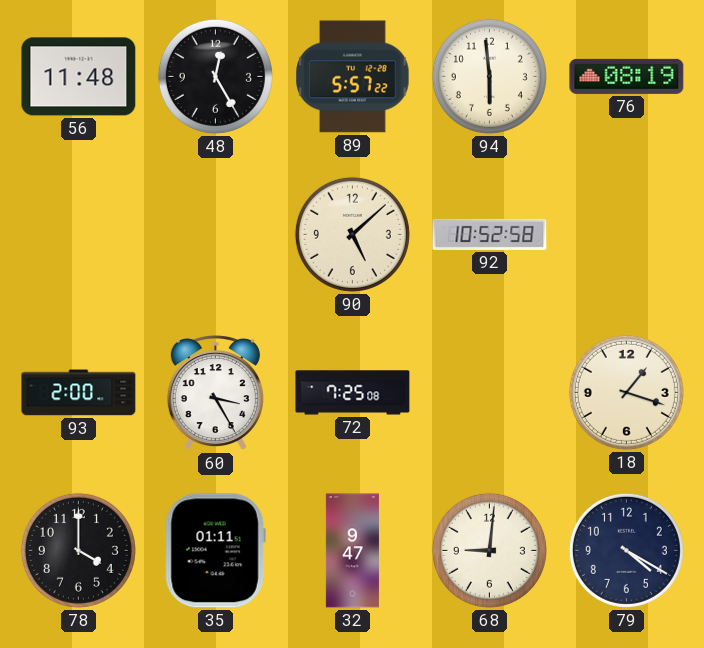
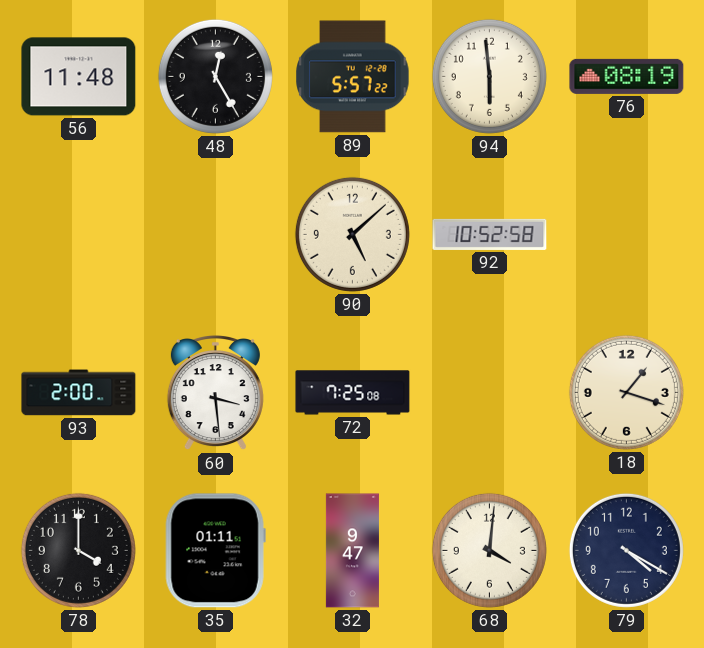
60: 3:25 -> 3:29 (215, 394)
68: 9:01 -> 4:01 (489, 550)
